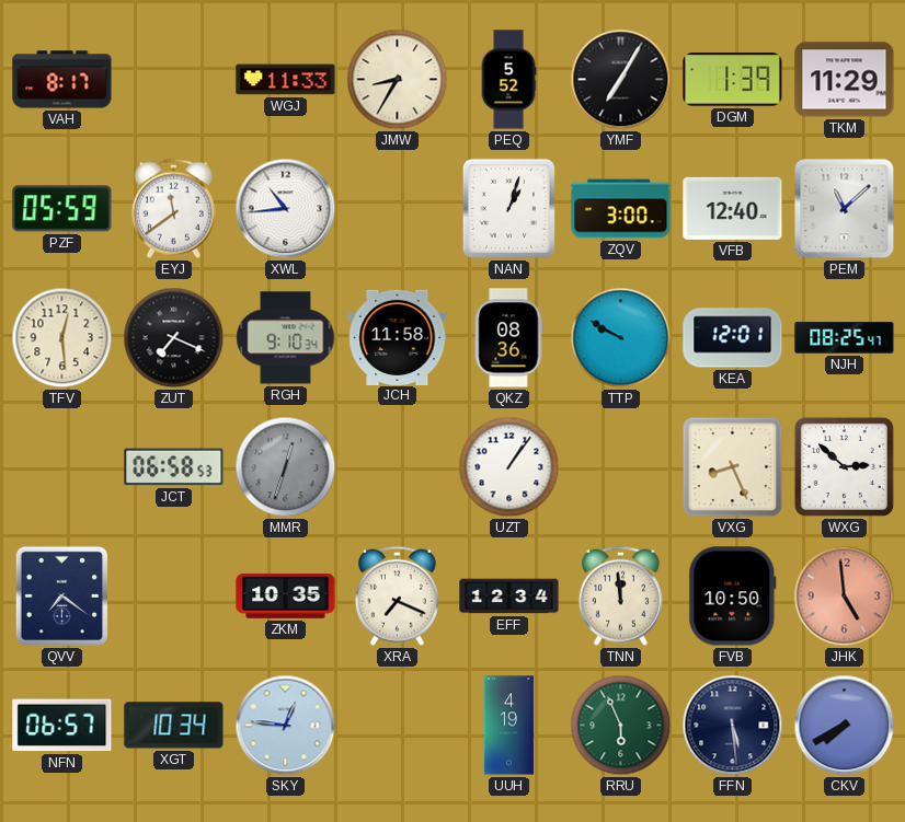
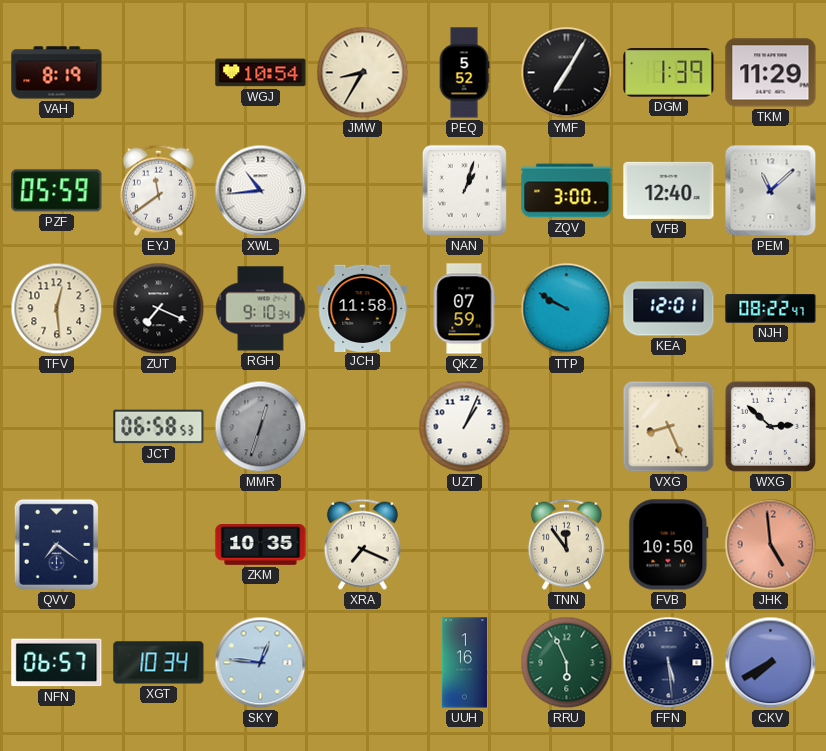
VAH: 8:17 -> 8:19 (57, 73)
WGJ: 11:33 -> 10:54 (261, 73)
QKZ: 08:36 -> 07:59 (464, 309)
NJH: 08:25 -> 08:22 (771, 309)
UZT: 1:06 -> 1:04 (465, 427)
EFF: 12:34 -> none (509, 597)
TNN: 11:59 -> 11:54 (566, 544)
UUH: 4:19 -> 1:16 (464, 663)
